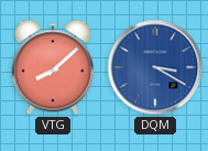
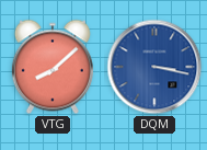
DQM: 3:20 -> 3:17 (154, 67)
